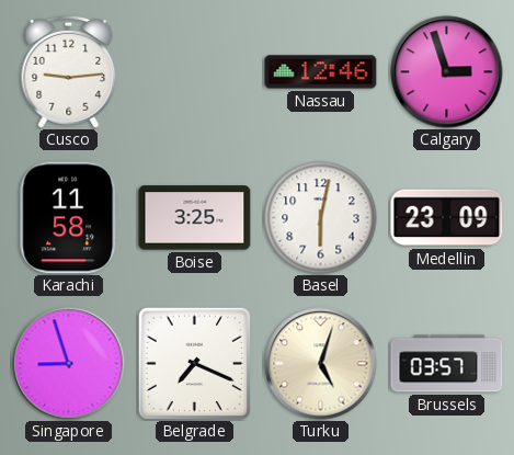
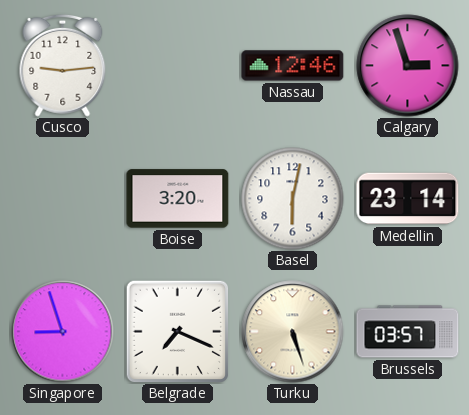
Karachi: 11:58 -> none (69, 218)
Boise: 3:25 -> 3:20 (178, 199)
Medellin: 23:09 -> 23:14 (408, 199)
Turku: 5:03 -> 5:27 (293, 332)
